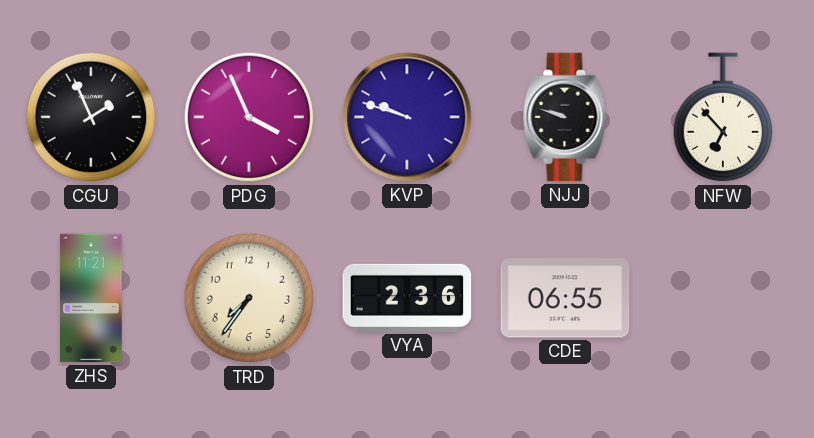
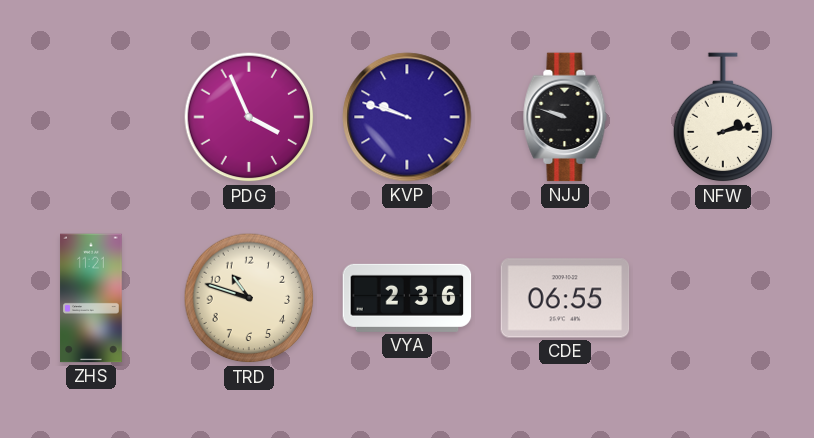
CGU: 1:56 -> none (91, 117)
NFW: 6:53 -> 2:13 (723, 118)
TRD: 7:36 -> 10:48 (249, 298)
